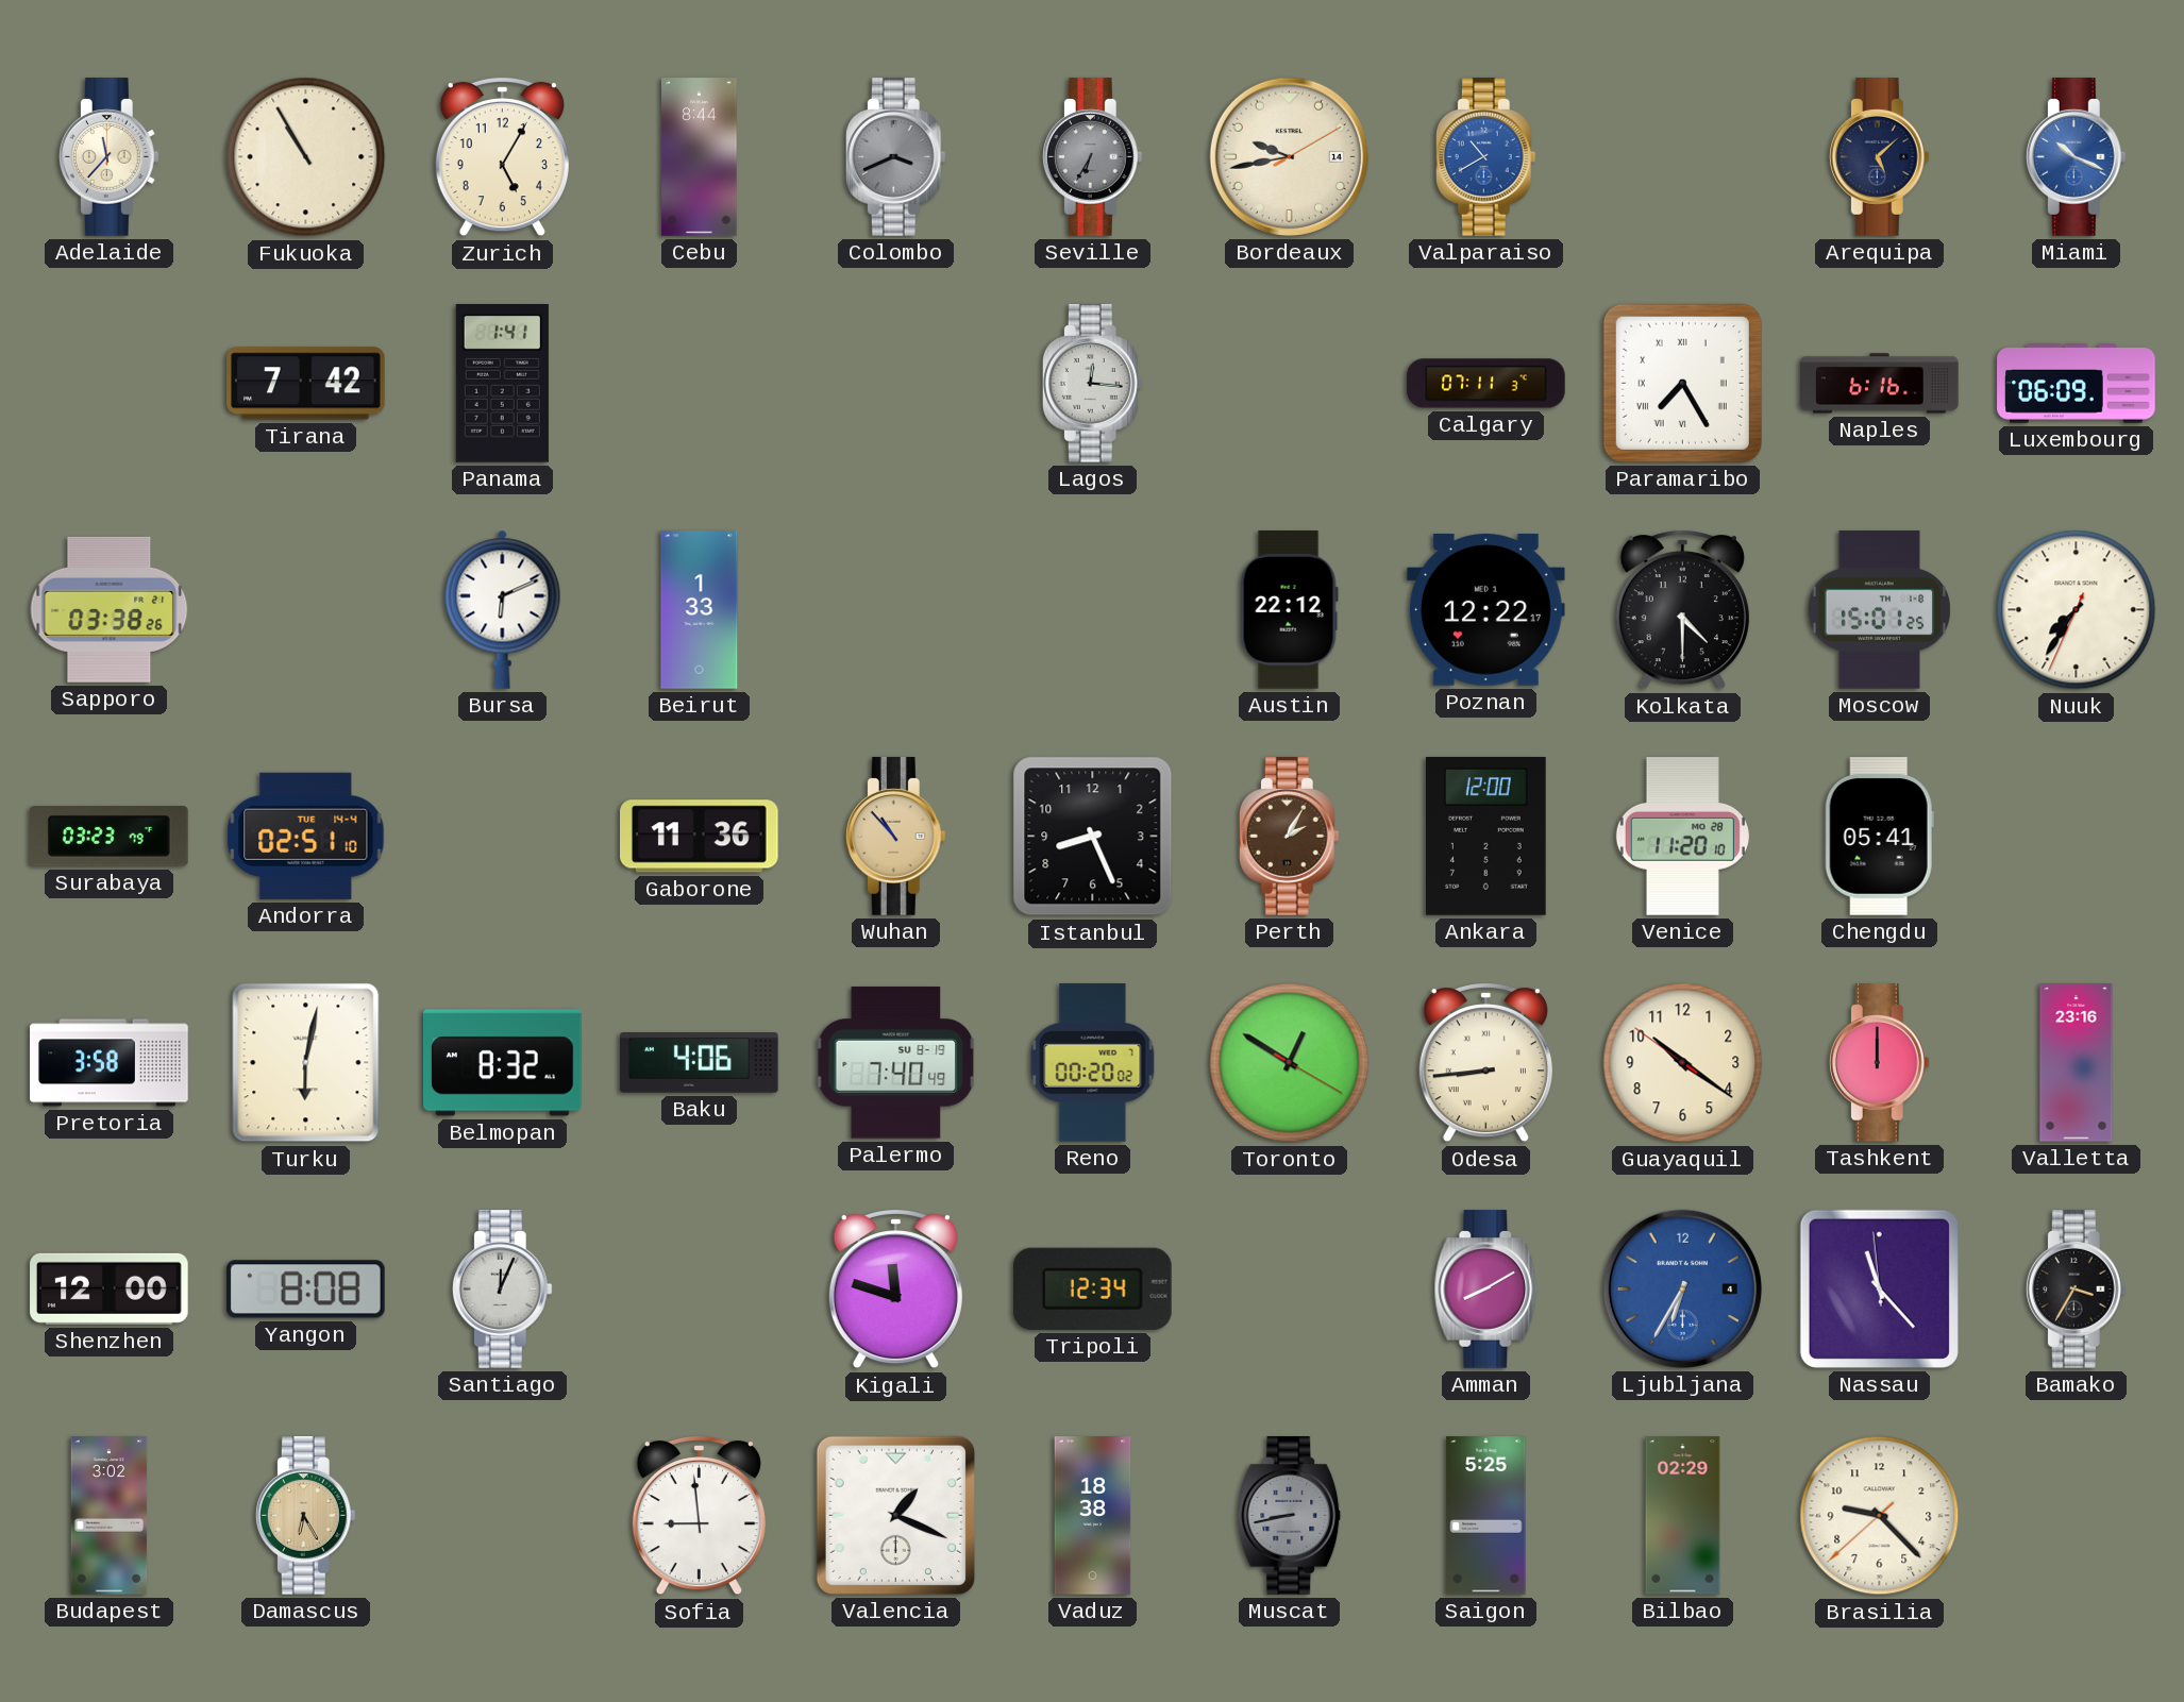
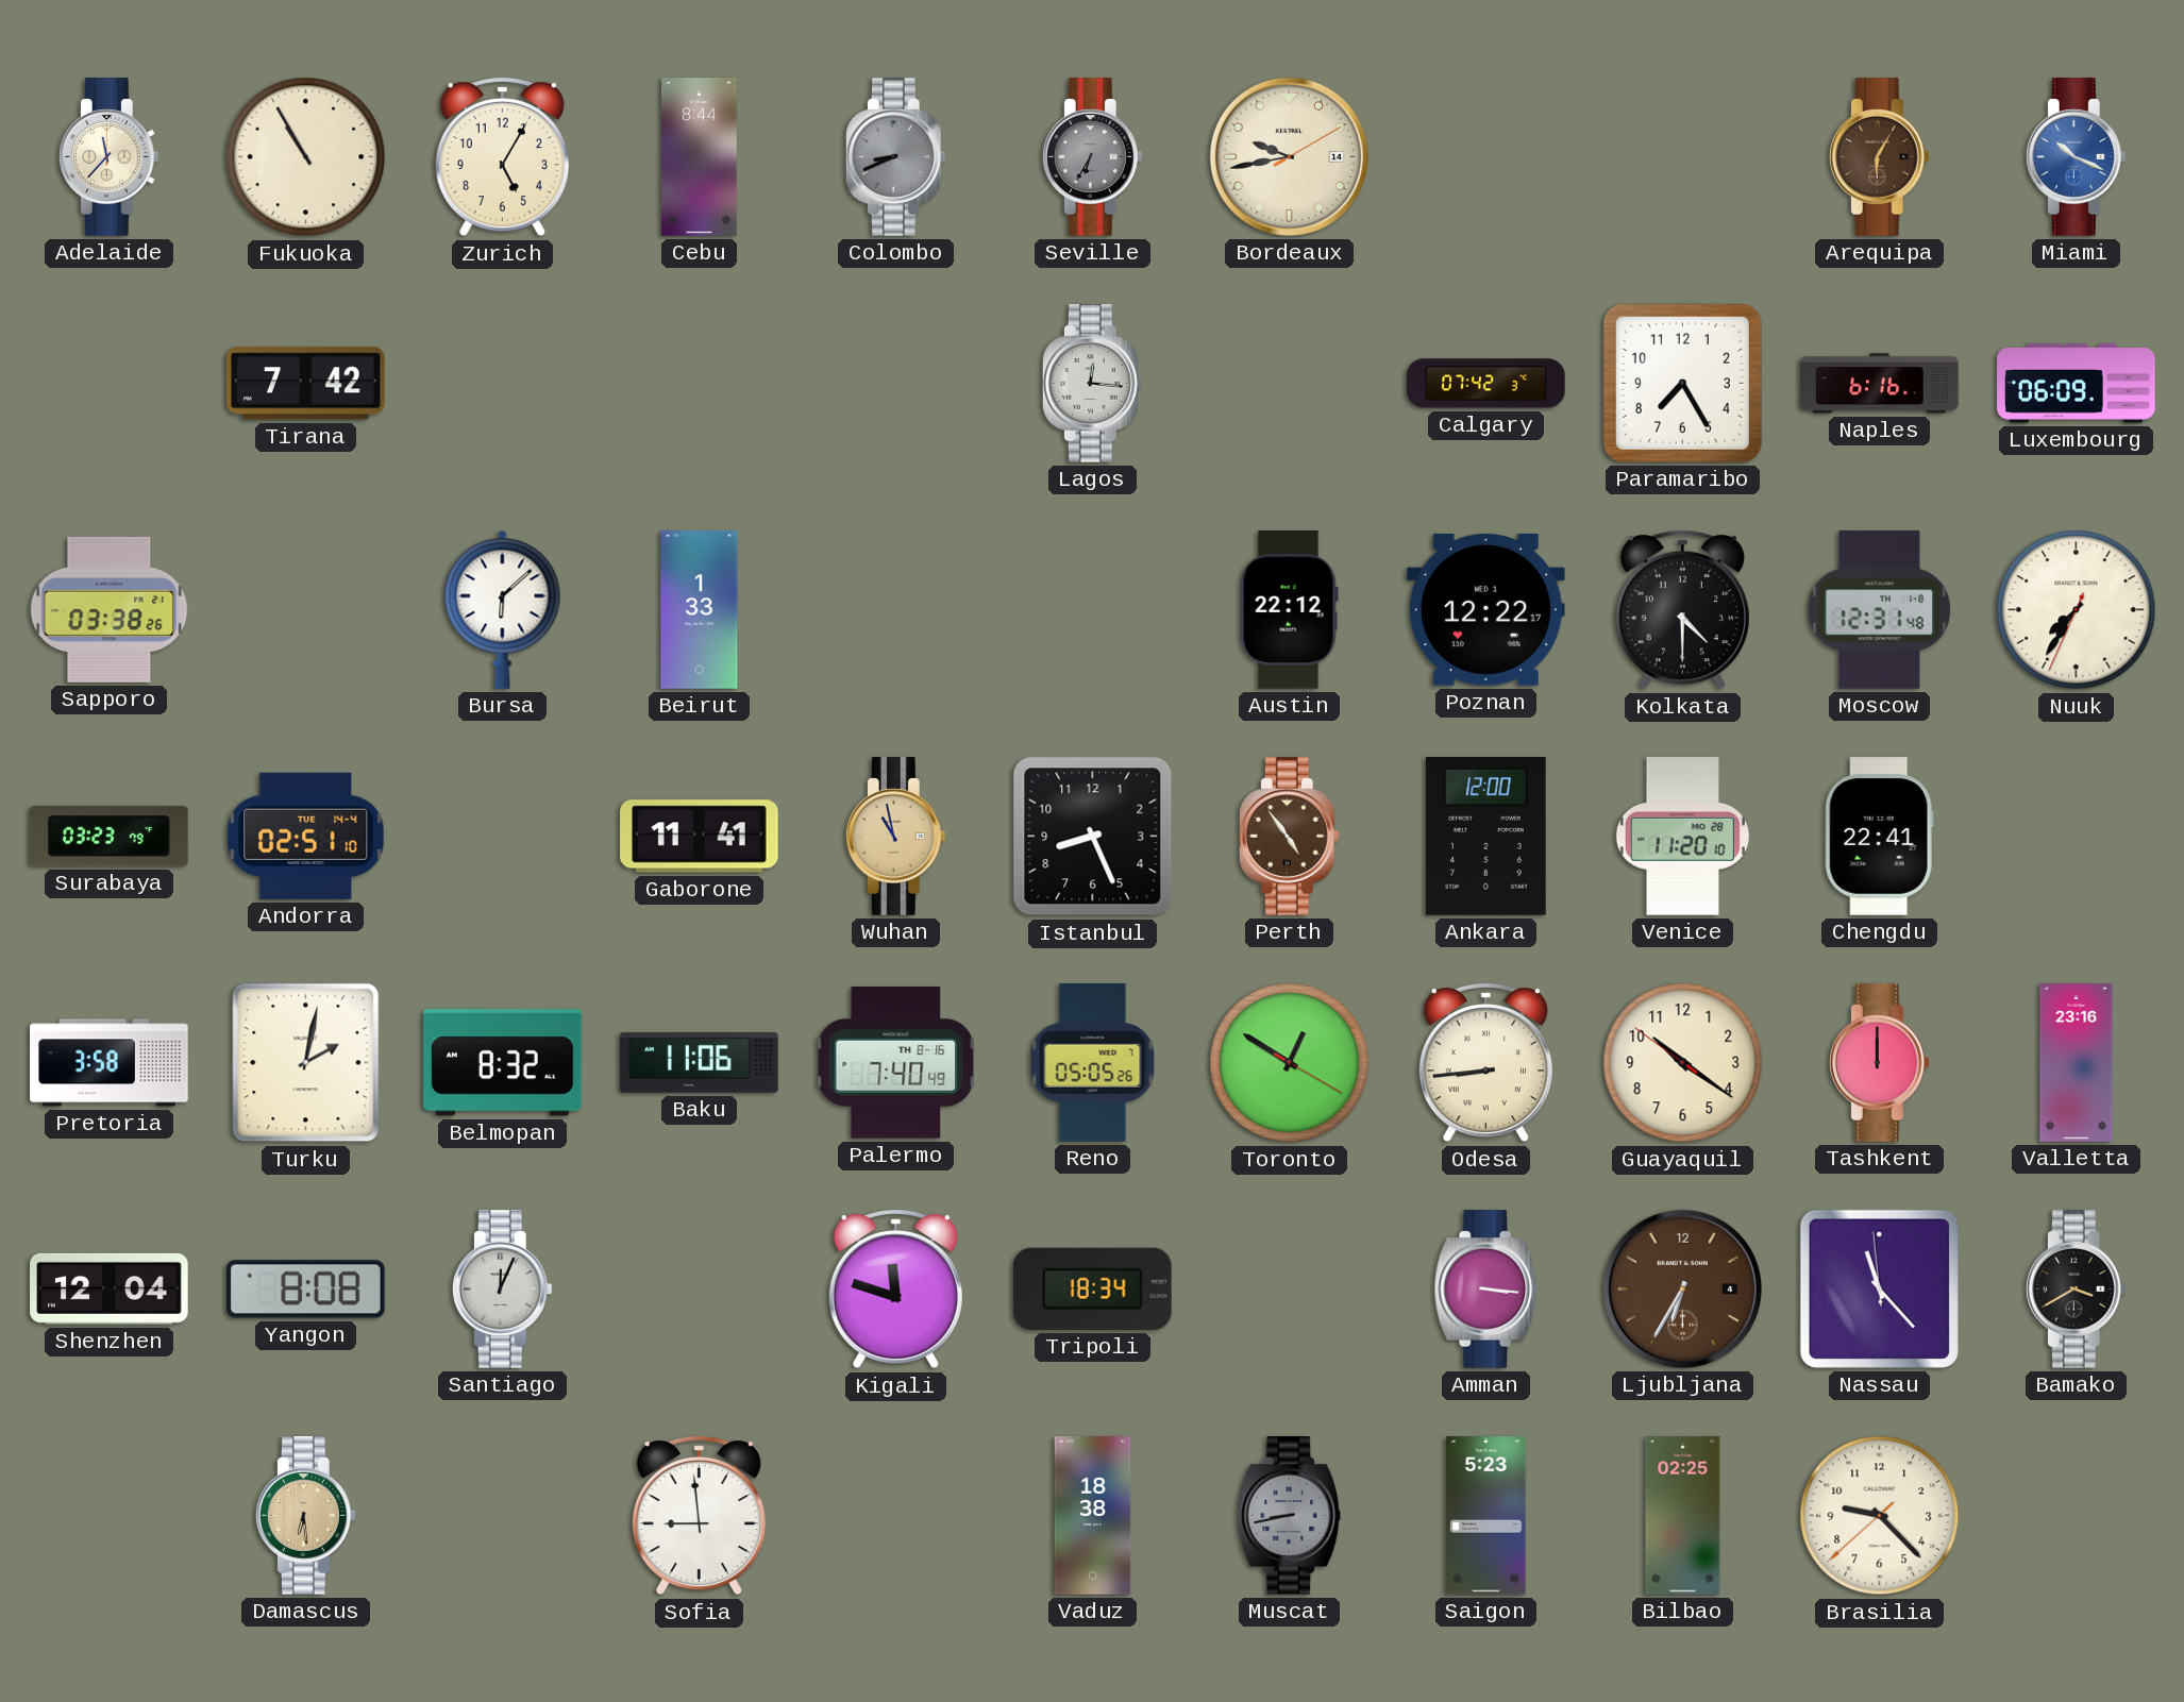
Colombo: 3:41 -> 8:41 (895, 157)
Valparaiso: 10:40 -> none (1485, 157)
Arequipa: 5:08 -> 6:05 (1879, 157)
Arequipa dial: navy -> brown (1879, 157)
Panama: 1:41 -> none (502, 384)
Calgary: 07:11 -> 07:42 (1486, 384)
Paramaribo numerals: Roman -> Arabic (1682, 383)
Bursa: 6:11 -> 6:08 (503, 609)
Moscow: 15:01 -> 12:31 (1879, 610)
Gaborone: 11:36 -> 11:41 (700, 837)
Wuhan: 10:53 -> 10:58 (895, 837)
Perth: 2:05 -> 4:54 (1289, 837)
Chengdu: 05:41 -> 22:41 (1879, 837)
Turku: 6:02 -> 2:02 (306, 1063)
Baku: 4:06 -> 11:06 (700, 1063)
Palermo date: SU 8-19 -> TH 8-16 (896, 1063)
Reno: 00:20 -> 05:05 (1093, 1063)
Shenzhen: 12:00 -> 12:04 (110, 1288)
Tripoli: 12:34 -> 18:34 (1092, 1288)
Amman: 8:10 -> 3:16 (1486, 1290)
Ljubljana dial: blue -> brown (1682, 1288)
Bamako: 3:35 -> 3:40 (2076, 1290)
Budapest: 3:02 -> none (110, 1516)
Damascus: 6:25 -> 6:29 (305, 1516)
Valencia: 1:19 -> none (895, 1515)
Saigon: 5:25 -> 5:23 (1486, 1516)
Bilbao: 02:29 -> 02:25 (1683, 1516)
